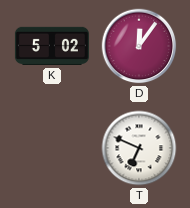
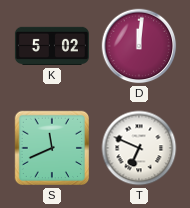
D: 12:06 -> 12:01 (139, 46)
S: none -> 11:41 (52, 148)
